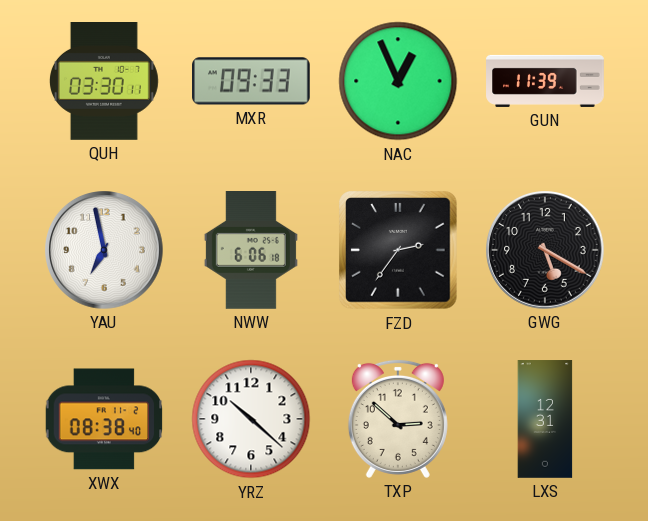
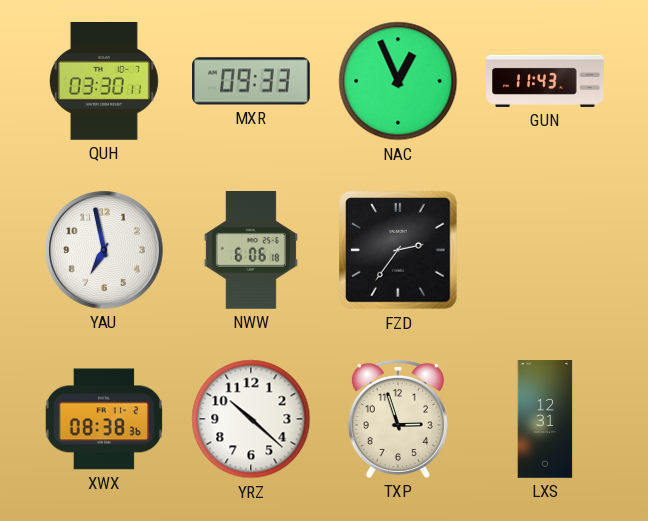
GUN: 11:39 -> 11:43 (545, 81)
GWG: 5:20 -> none (546, 251)
XWX: 08:38:40 -> 08:38:36 (104, 419)
TXP: 2:52 -> 2:57 (398, 419)
